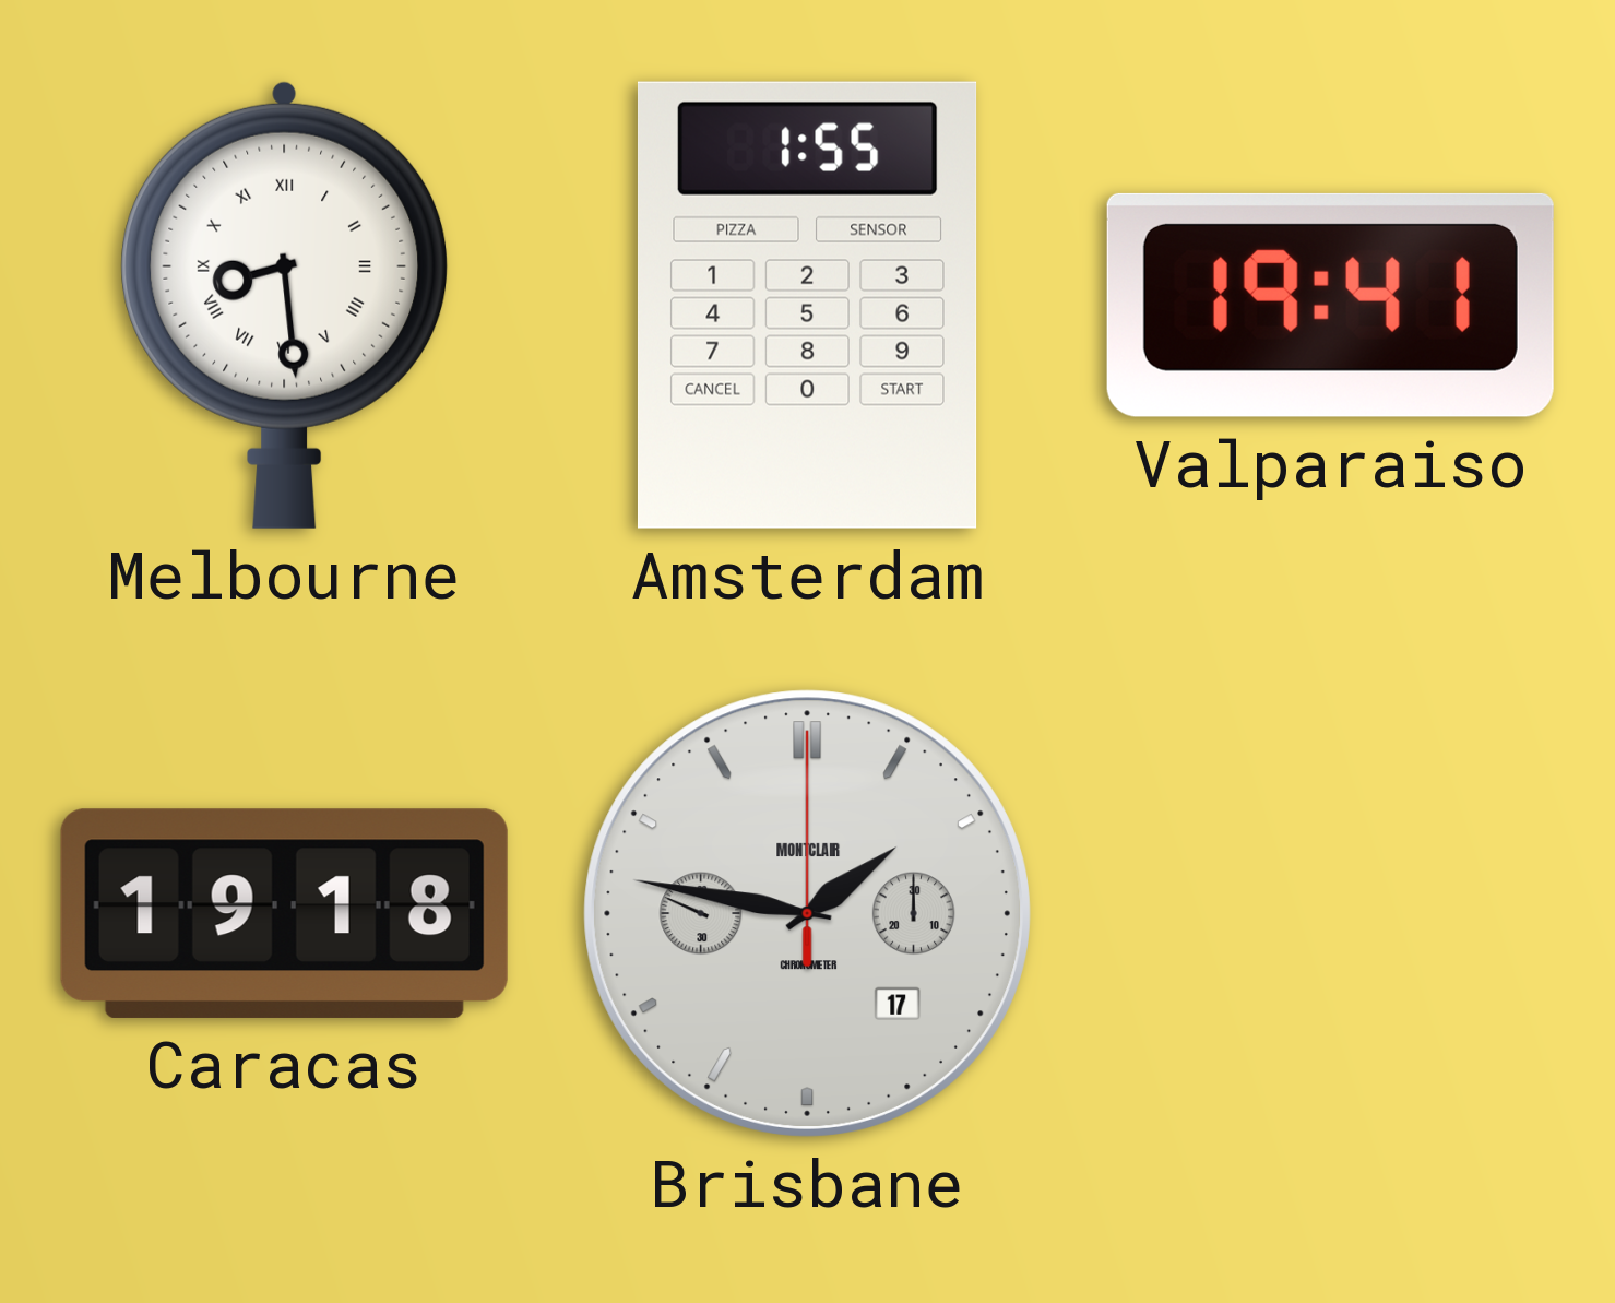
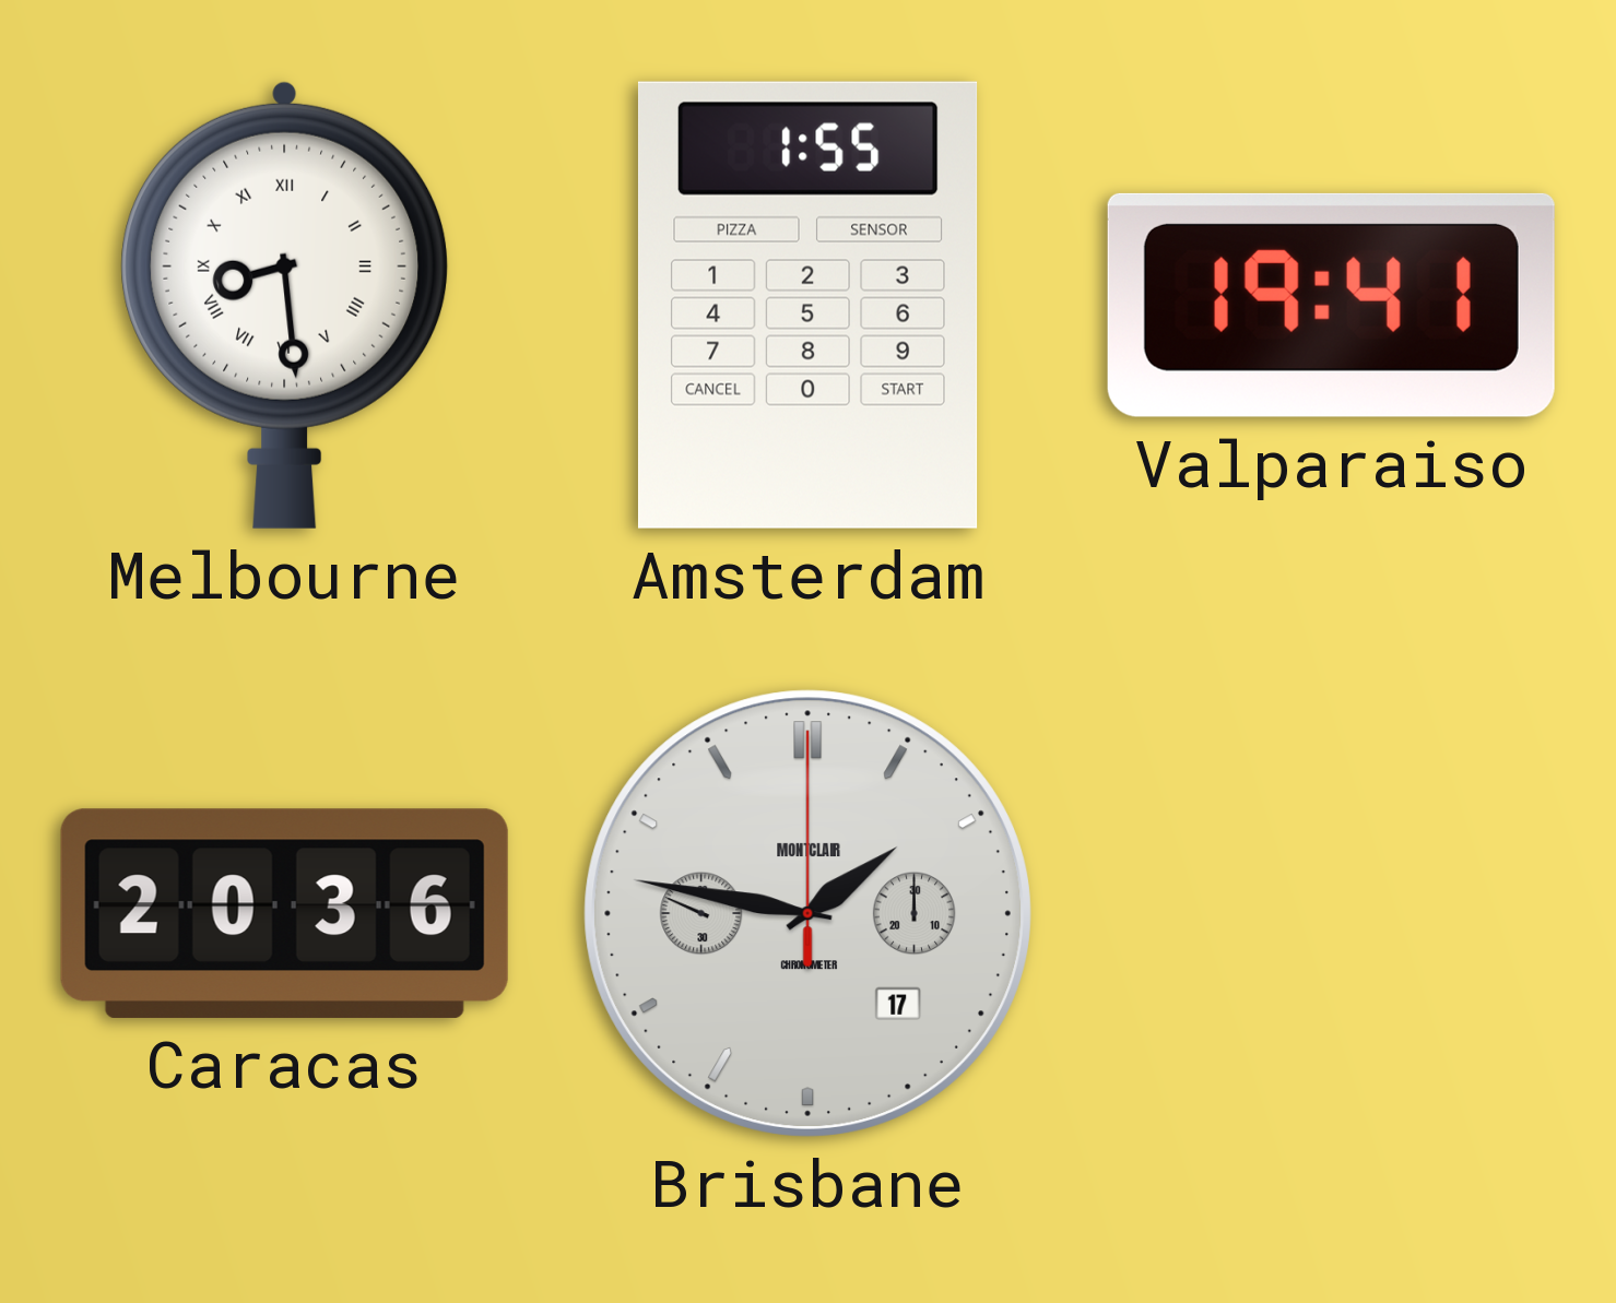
Caracas: 19:18 -> 20:36 (284, 913)
